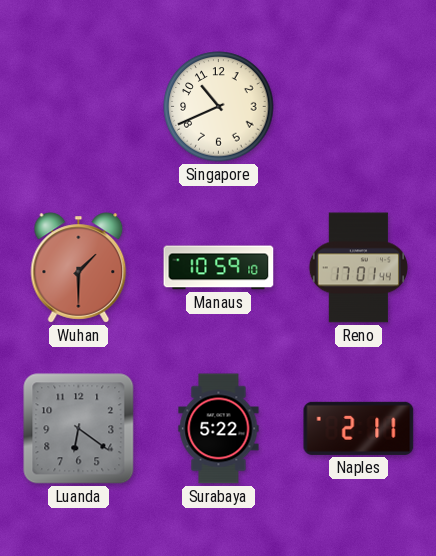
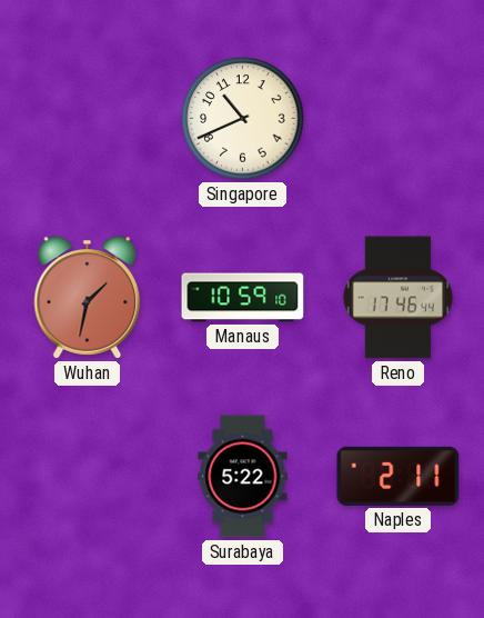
Wuhan: 1:30 -> 1:32 (88, 298)
Reno: 17:01 -> 17:46 (397, 298)
Luanda: 6:21 -> none (79, 429)
